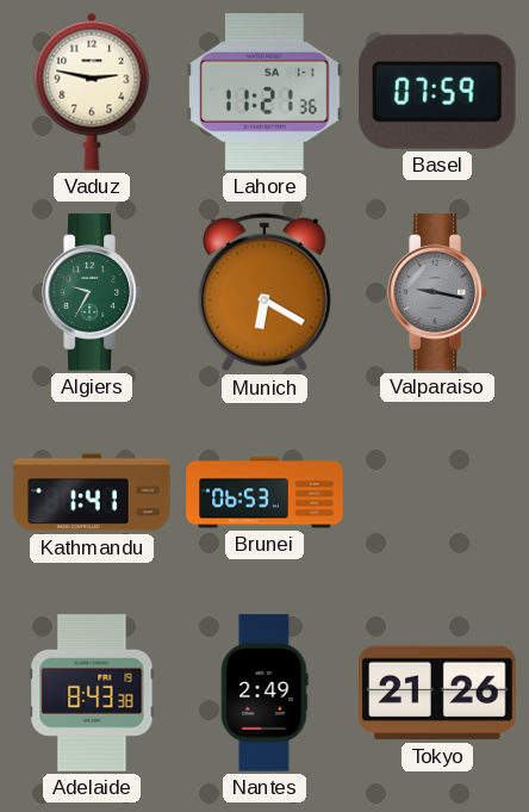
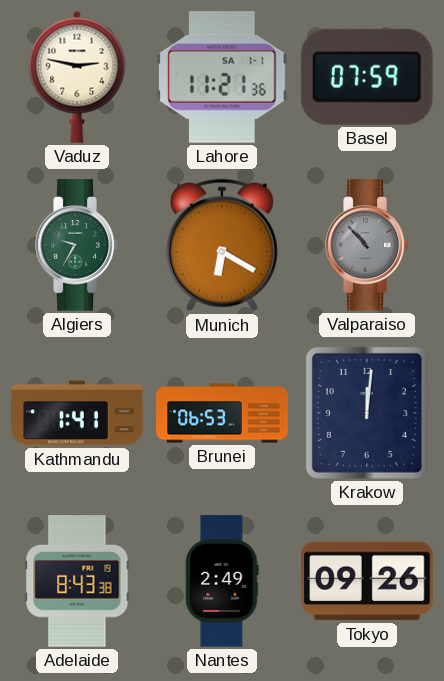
Valparaiso: 9:17 -> 10:53 (367, 245)
Krakow: none -> 12:01 (367, 413)
Tokyo: 21:26 -> 09:26 (367, 581)
